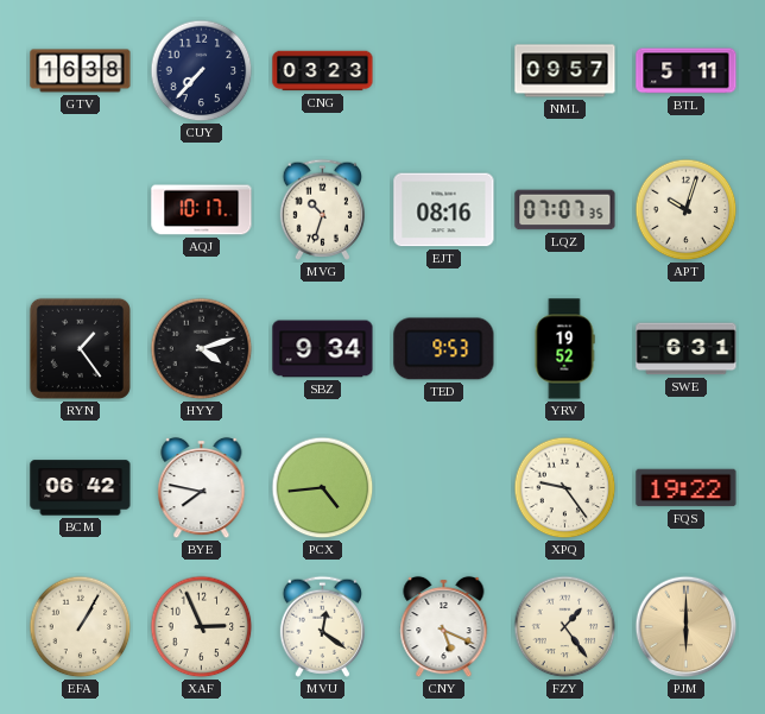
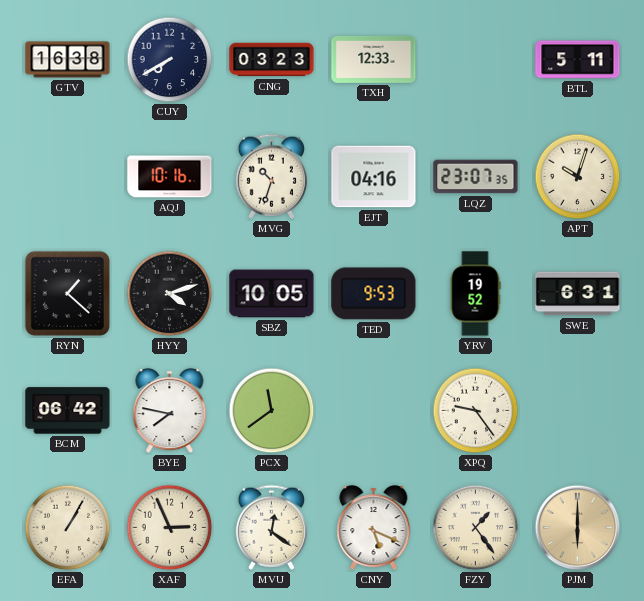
CUY: 7:37 -> 7:40 (170, 60)
TXH: none -> 12:33 (374, 59)
NML: 09:57 -> none (565, 71)
AQJ: 10:17 -> 10:16 (170, 177)
EJT: 08:16 -> 04:16 (374, 177)
LQZ: 07:07 -> 23:07 (476, 177)
RYN: 1:24 -> 1:22 (67, 293)
SBZ: 9:34 -> 10:05 (272, 294)
PCX: 4:44 -> 11:39 (272, 411)
FQS: 19:22 -> none (687, 488)
